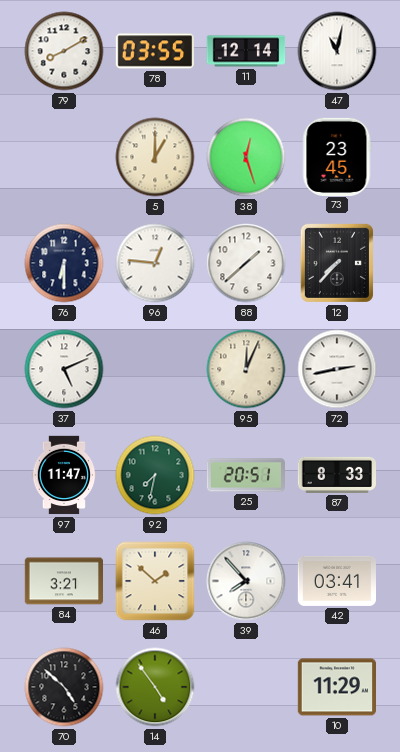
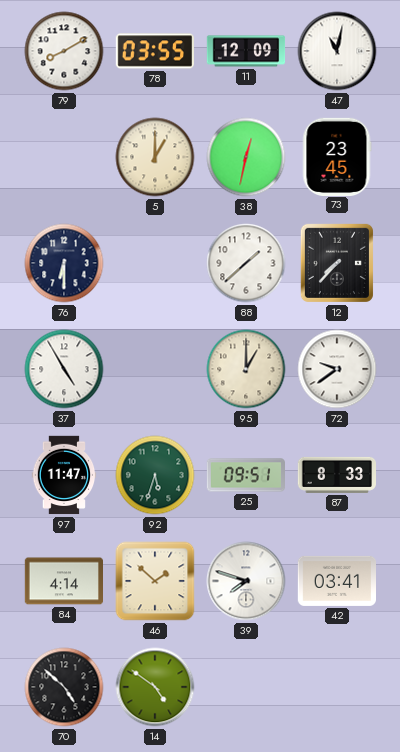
11: 12:14 -> 12:09 (246, 51)
38: 12:27 -> 12:32 (246, 157)
96: 12:46 -> none (155, 263)
37: 5:11 -> 4:55 (64, 369)
95: 12:04 -> 1:00 (246, 369)
72: 2:43 -> 9:39 (337, 369)
92: 7:32 -> 5:33 (155, 475)
25: 20:51 -> 09:51 (245, 475)
84: 3:21 -> 4:14 (63, 581)
39: 7:53 -> 7:48 (246, 581)
14: 4:54 -> 4:51 (155, 687)
10: 11:29 -> none (336, 687)
